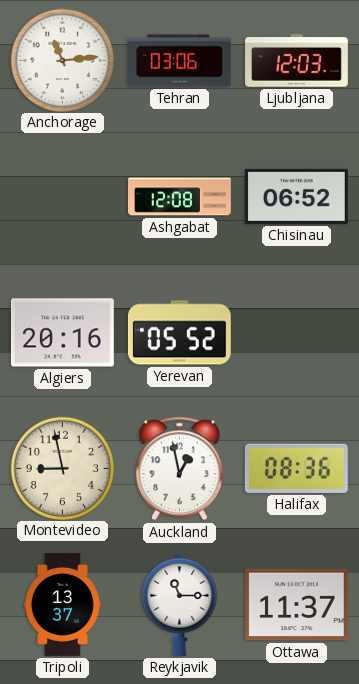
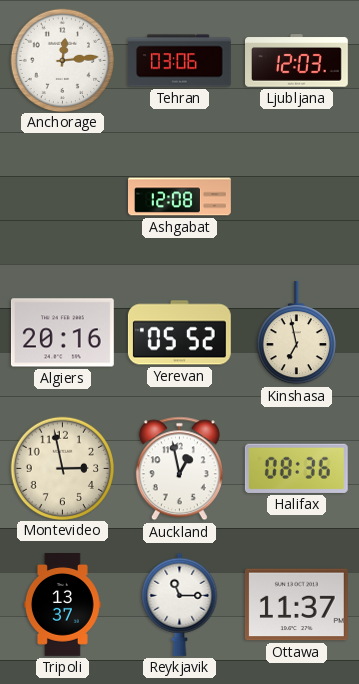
Anchorage: 11:14 -> 12:14 (62, 60)
Chisinau: 06:52 -> none (296, 196)
Kinshasa: none -> 6:58 (296, 333)
Montevideo: 8:58 -> 2:58 (62, 468)
